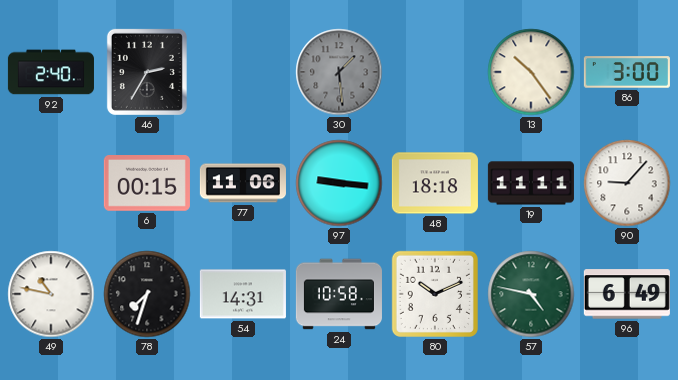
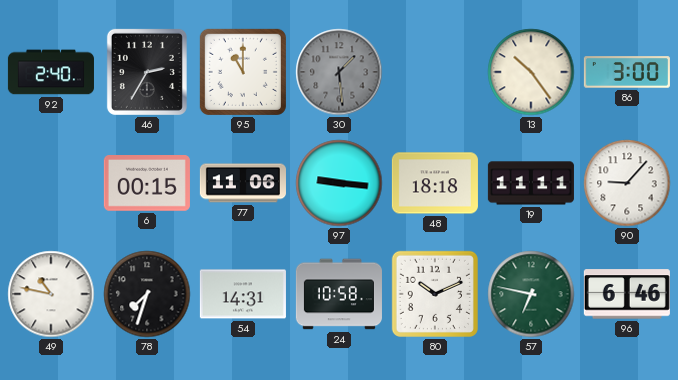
95: none -> 11:00 (243, 72)
57: 4:47 -> 6:47 (531, 294)
96: 6:49 -> 6:46 (627, 294)
